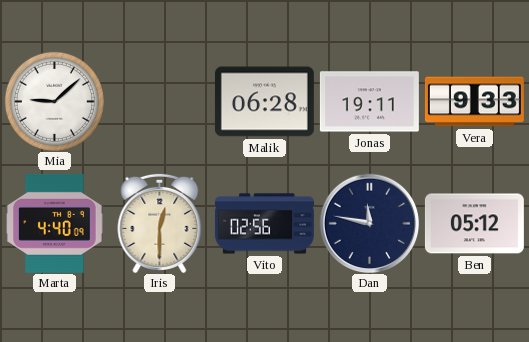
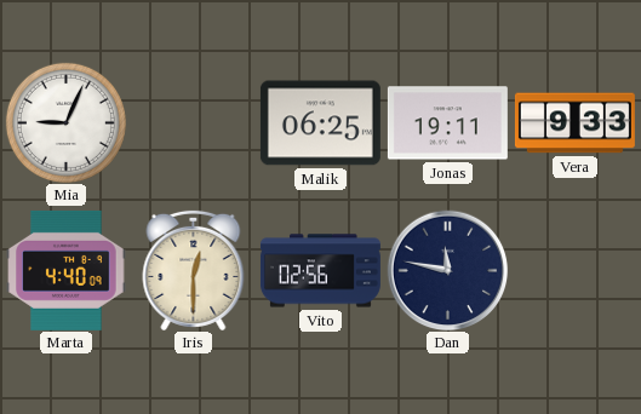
Mia: 9:08 -> 9:04 (65, 122)
Malik: 06:28 -> 06:25 (320, 123)
Ben: 05:12 -> none (474, 224)
